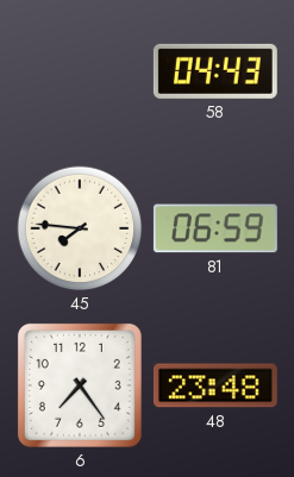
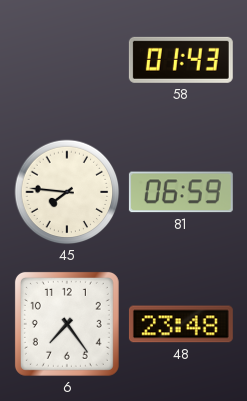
58: 04:43 -> 01:43 (181, 60)
